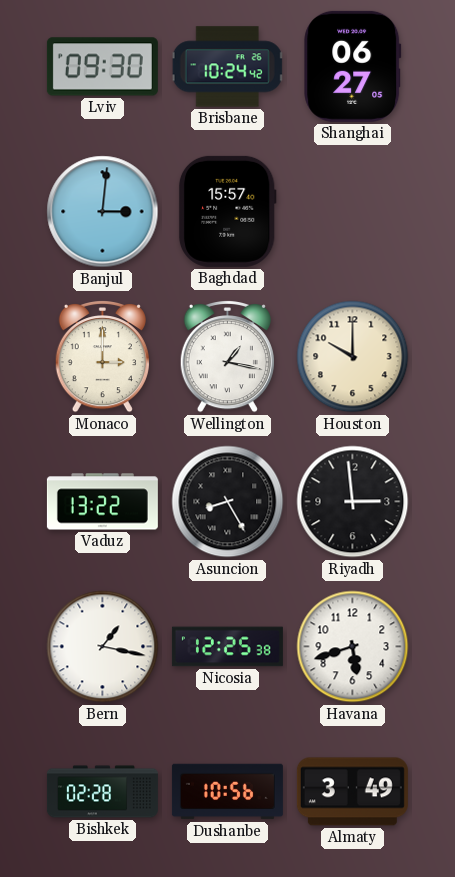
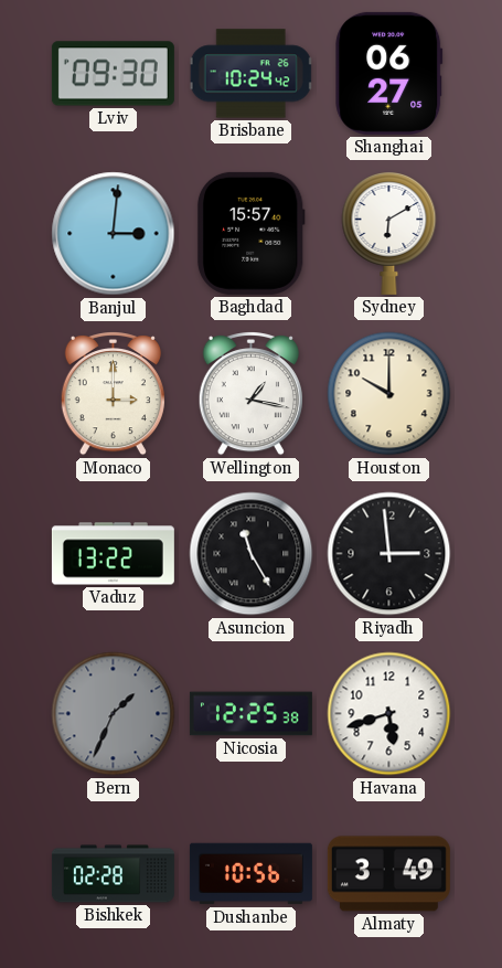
Sydney: none -> 6:10 (389, 234)
Asuncion: 8:25 -> 11:25 (252, 554)
Bern: 1:17 -> 1:34 (114, 714)
Bern dial: white -> grey (114, 714)
